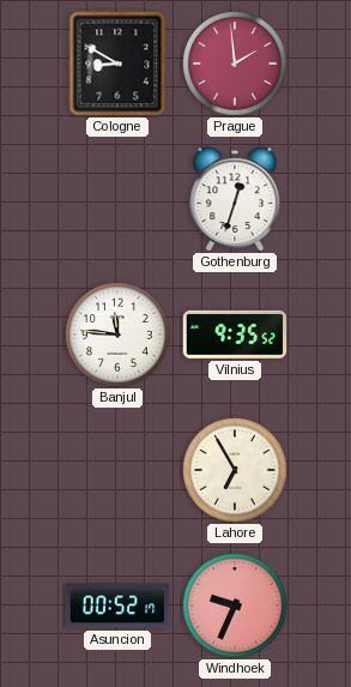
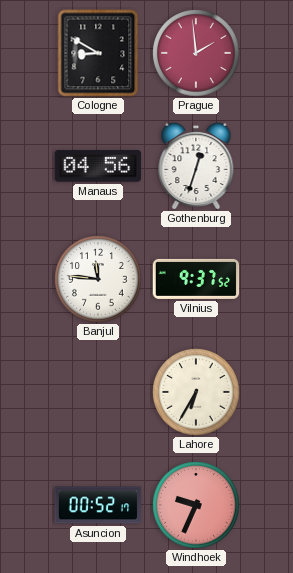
Manaus: none -> 04:56 (98, 166)
Vilnius: 9:35 -> 9:37 (196, 279)
Lahore: 6:55 -> 6:35 (196, 392)
